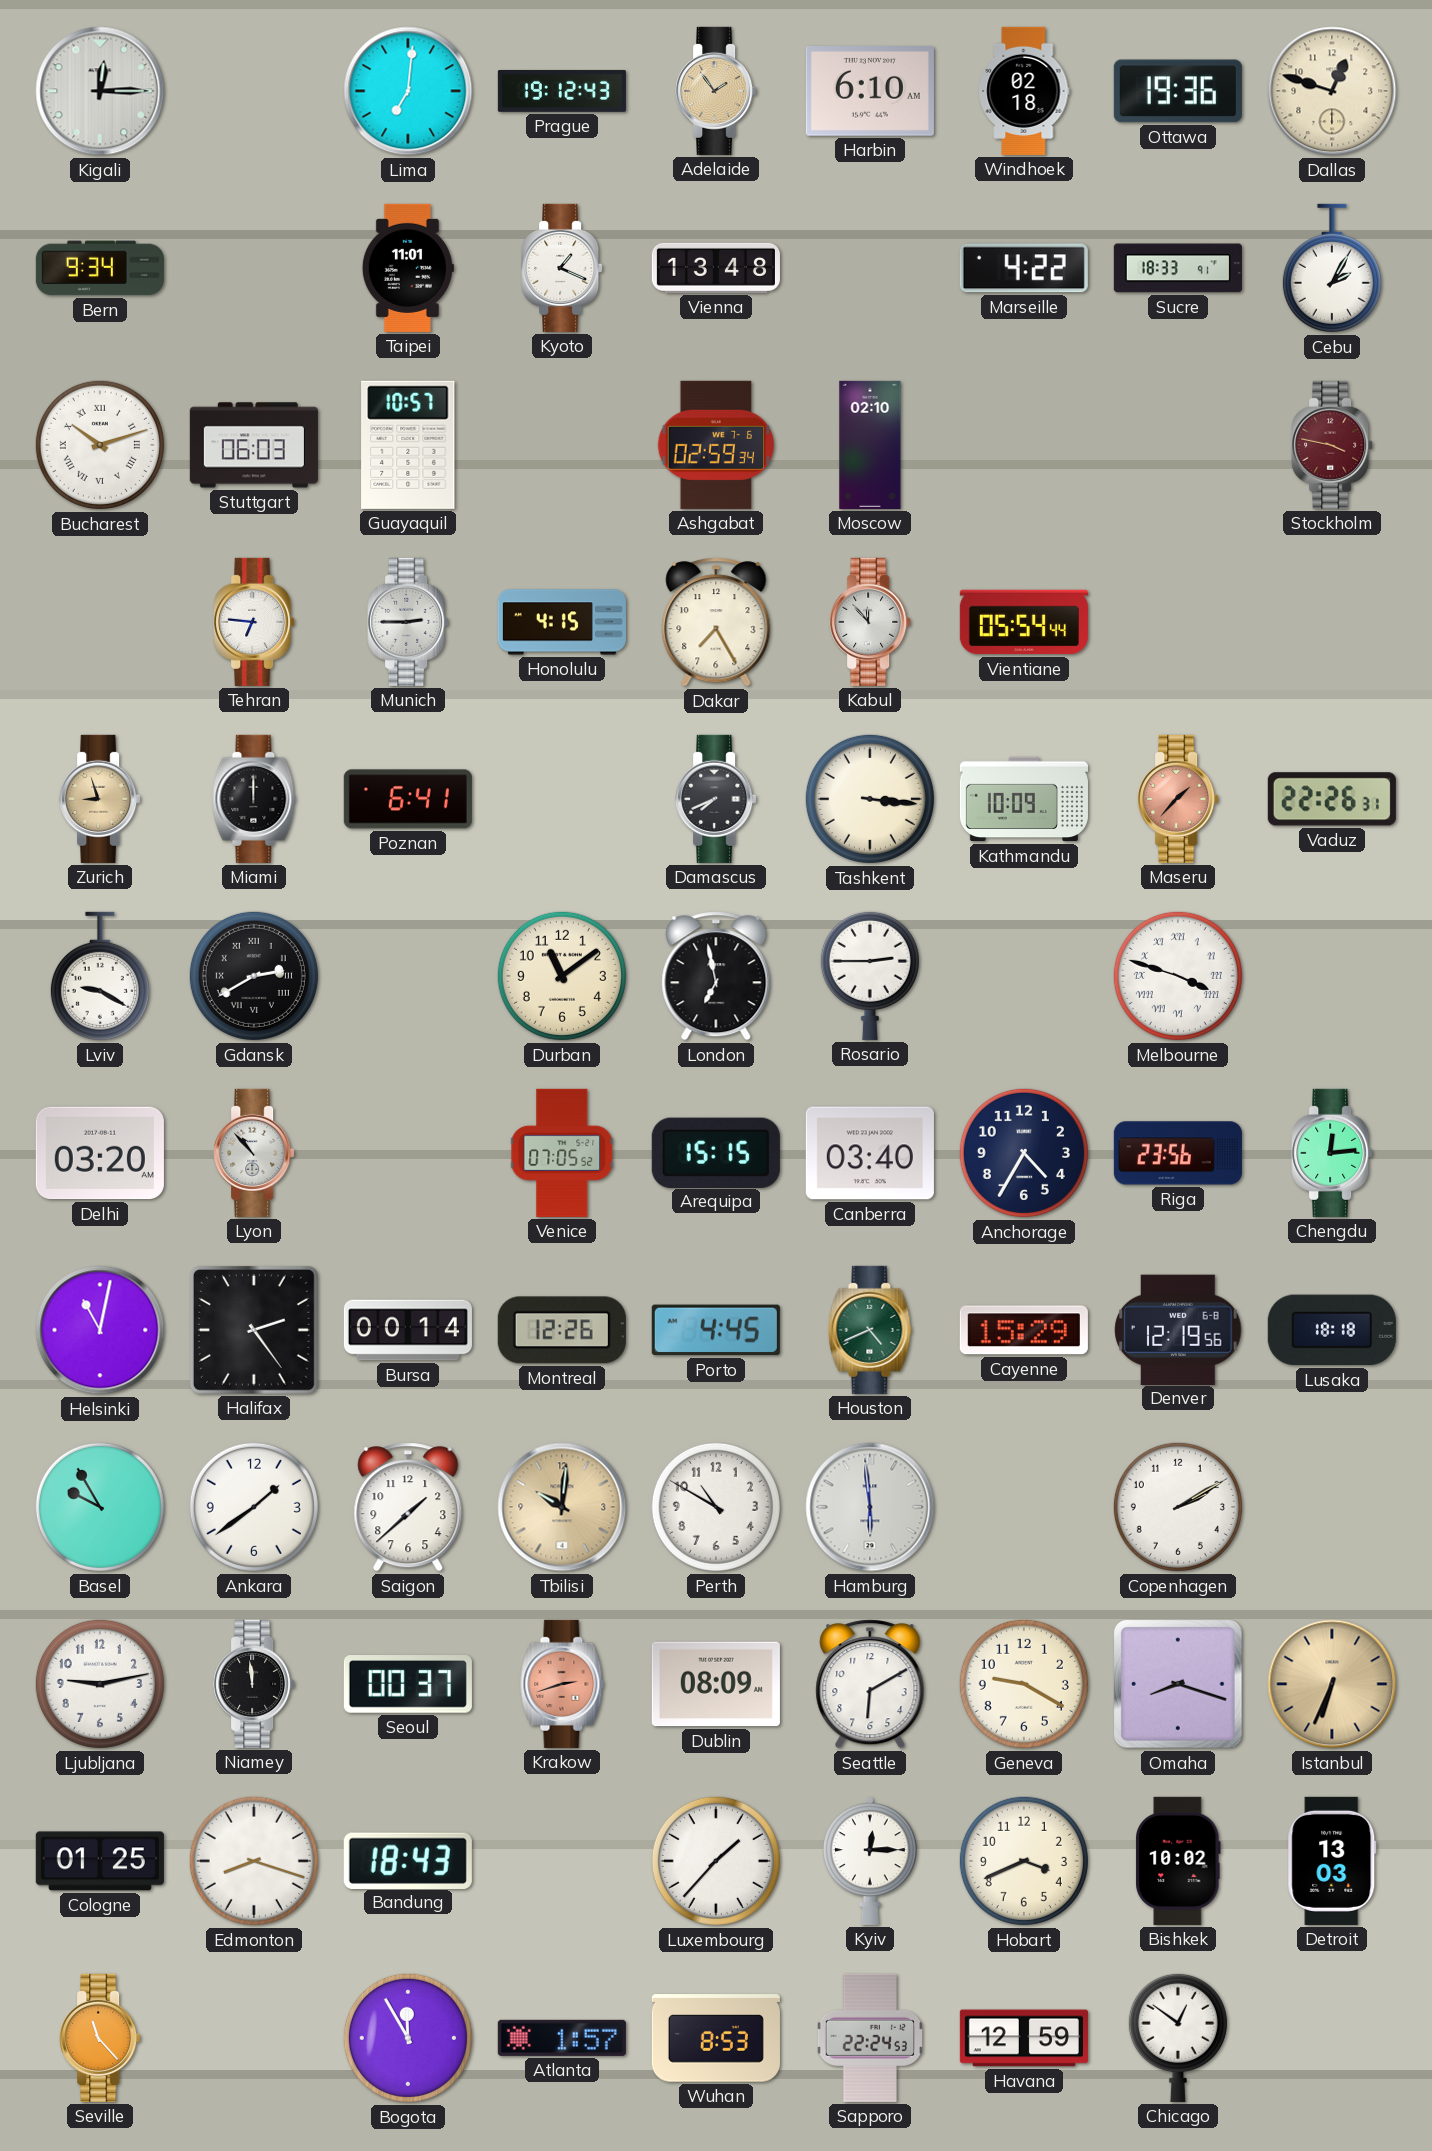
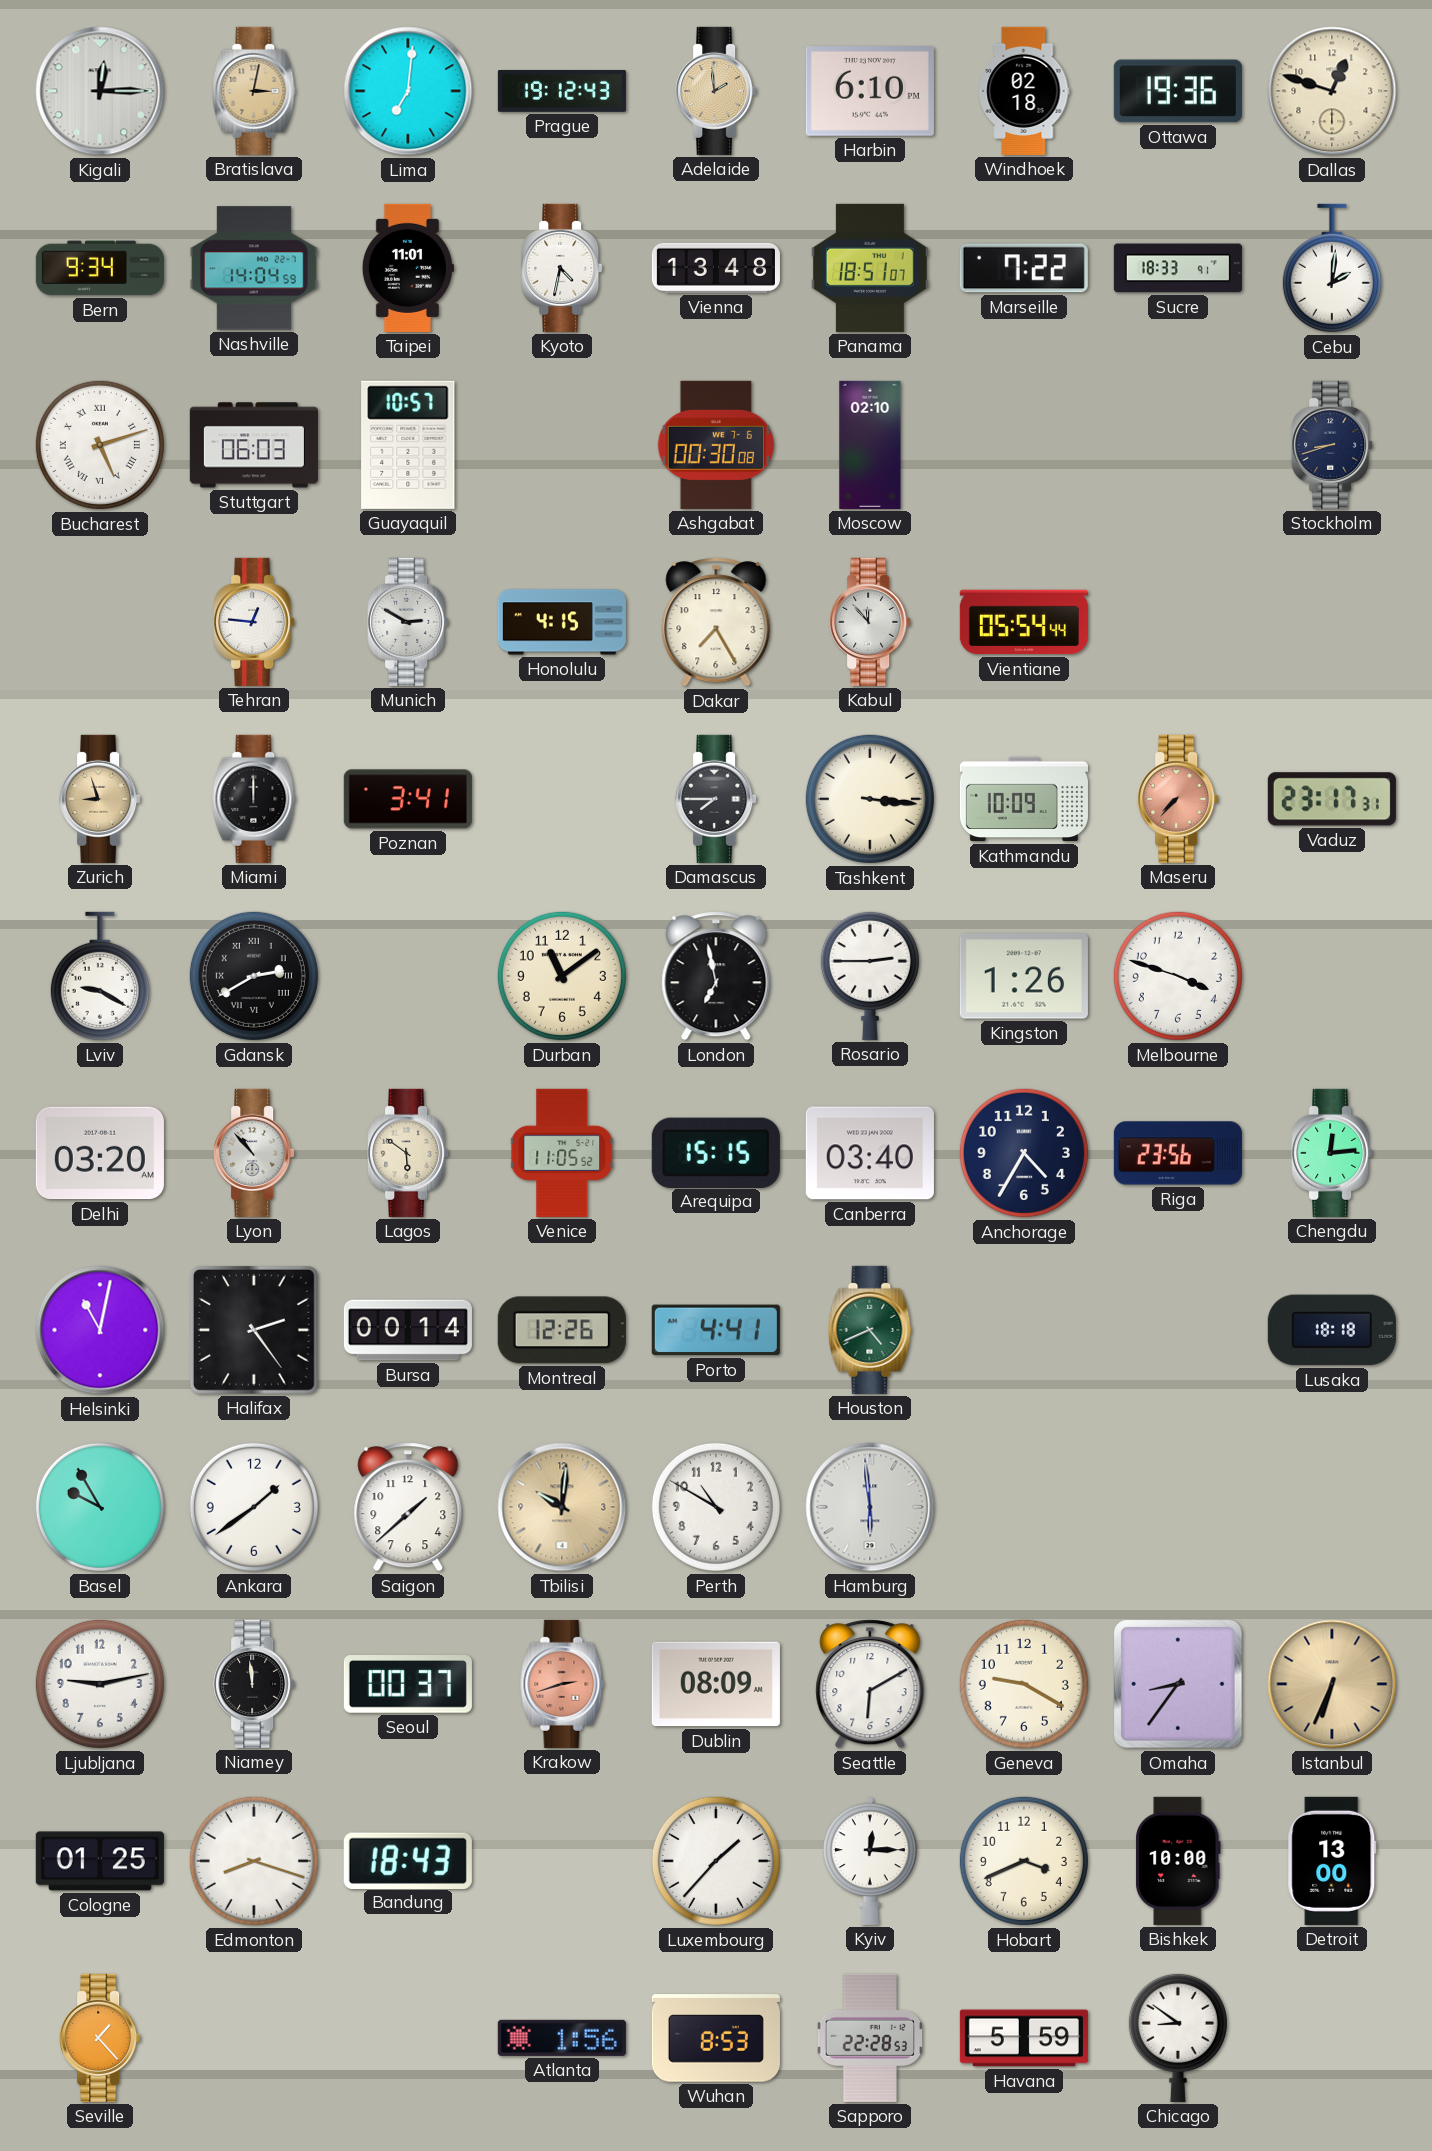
Bratislava: none -> 3:02 (254, 91)
Adelaide: 1:54 -> 1:59 (716, 91)
Harbin: 6:10 AM -> 6:10 PM (870, 92)
Nashville: none -> 14:04 (254, 268)
Kyoto: 1:19 -> 4:32 (562, 268)
Panama: none -> 18:51 (870, 268)
Marseille: 4:22 -> 7:22 (1024, 268)
Cebu: 2:05 -> 2:01 (1332, 268)
Bucharest: 10:12 -> 5:12 (100, 445)
Ashgabat: 02:59 -> 00:30 (715, 445)
Stockholm: 3:47 -> 8:42 (1332, 445)
Stockholm dial: burgundy -> navy (1332, 445)
Tehran: 6:46 -> 12:46 (254, 622)
Munich: 2:45 -> 2:50 (408, 622)
Poznan: 6:41 -> 3:41 (408, 799)
Damascus: 7:41 -> 7:45 (716, 799)
Maseru: 1:37 -> 7:37 (1178, 799)
Vaduz: 22:26 -> 23:17 (1332, 799)
Kingston: none -> 1:26 (1024, 976)
Melbourne numerals: Roman -> Arabic (1178, 976)
Lagos: none -> 5:51 (408, 1153)
Venice: 07:05 -> 11:05 (563, 1153)
Porto: 4:45 -> 4:41 (716, 1330)
Cayenne: 15:29 -> none (1024, 1330)
Denver: 12:19 -> none (1178, 1329)
Copenhagen: 2:10 -> none (1178, 1507)
Omaha: 8:18 -> 8:36 (1179, 1685)
Bishkek: 10:02 -> 10:00 (1178, 1861)
Detroit: 13:03 -> 13:00 (1332, 1861)
Seville: 11:23 -> 1:23 (100, 2038)
Bogota: 11:55 -> none (408, 2038)
Atlanta: 1:57 -> 1:56 (562, 2038)
Sapporo: 22:24 -> 22:28 (870, 2038)
Havana: 12:59 -> 5:59 (1024, 2038)
Chicago: 12:51 -> 8:51 (1178, 2037)
